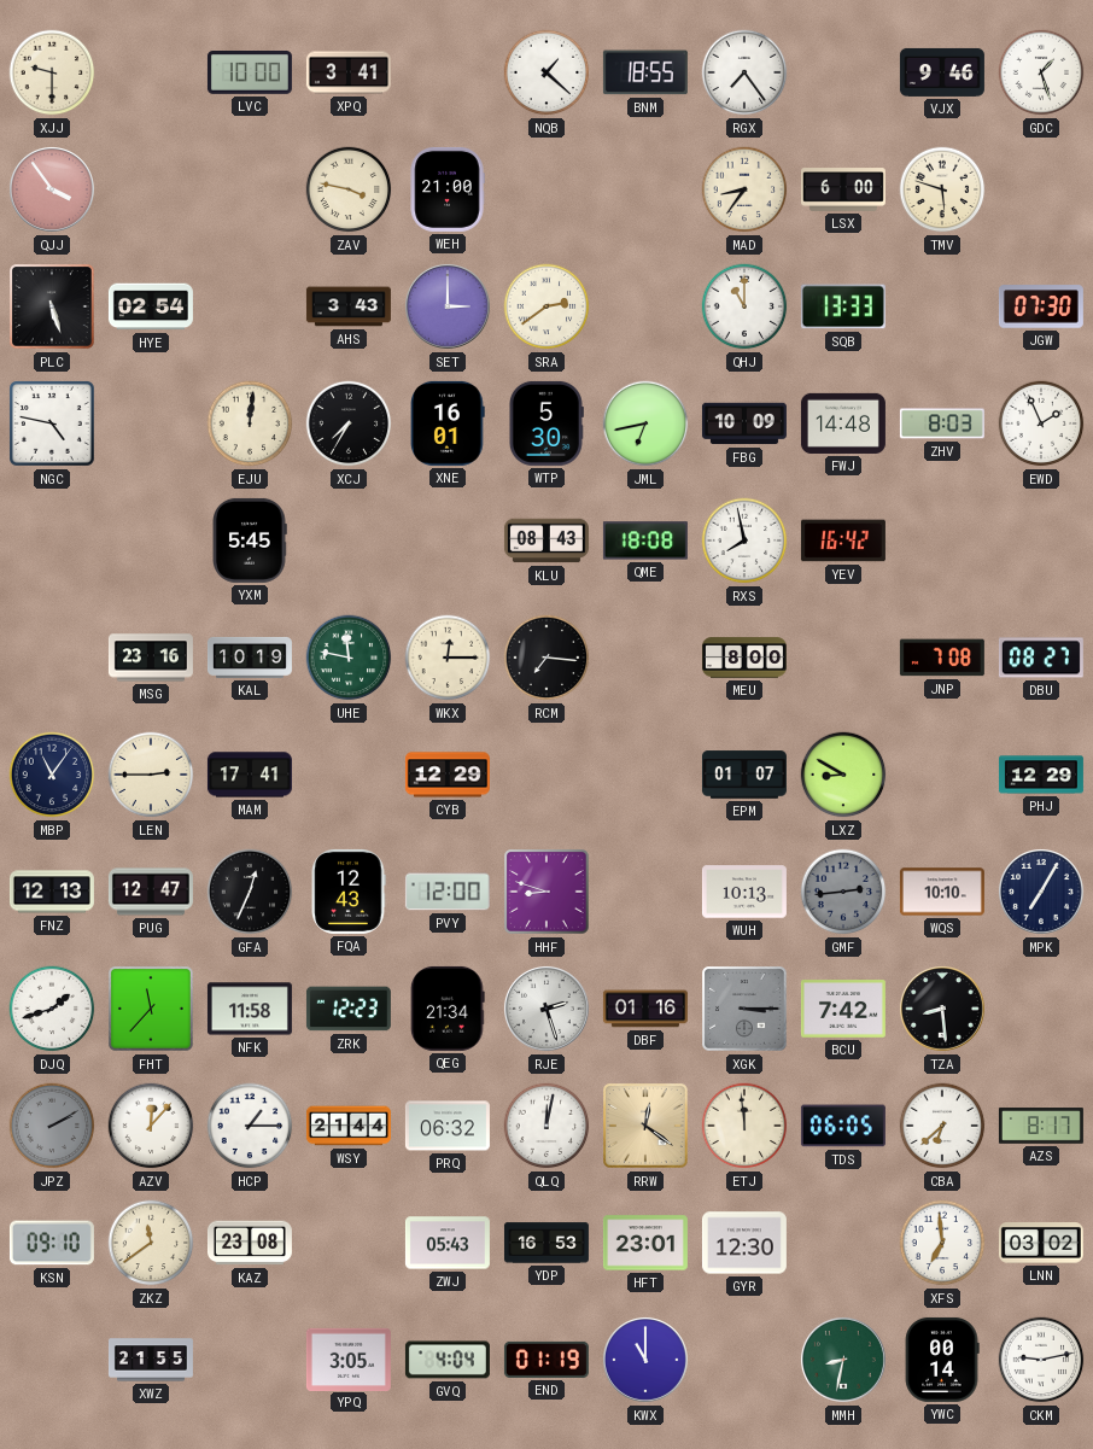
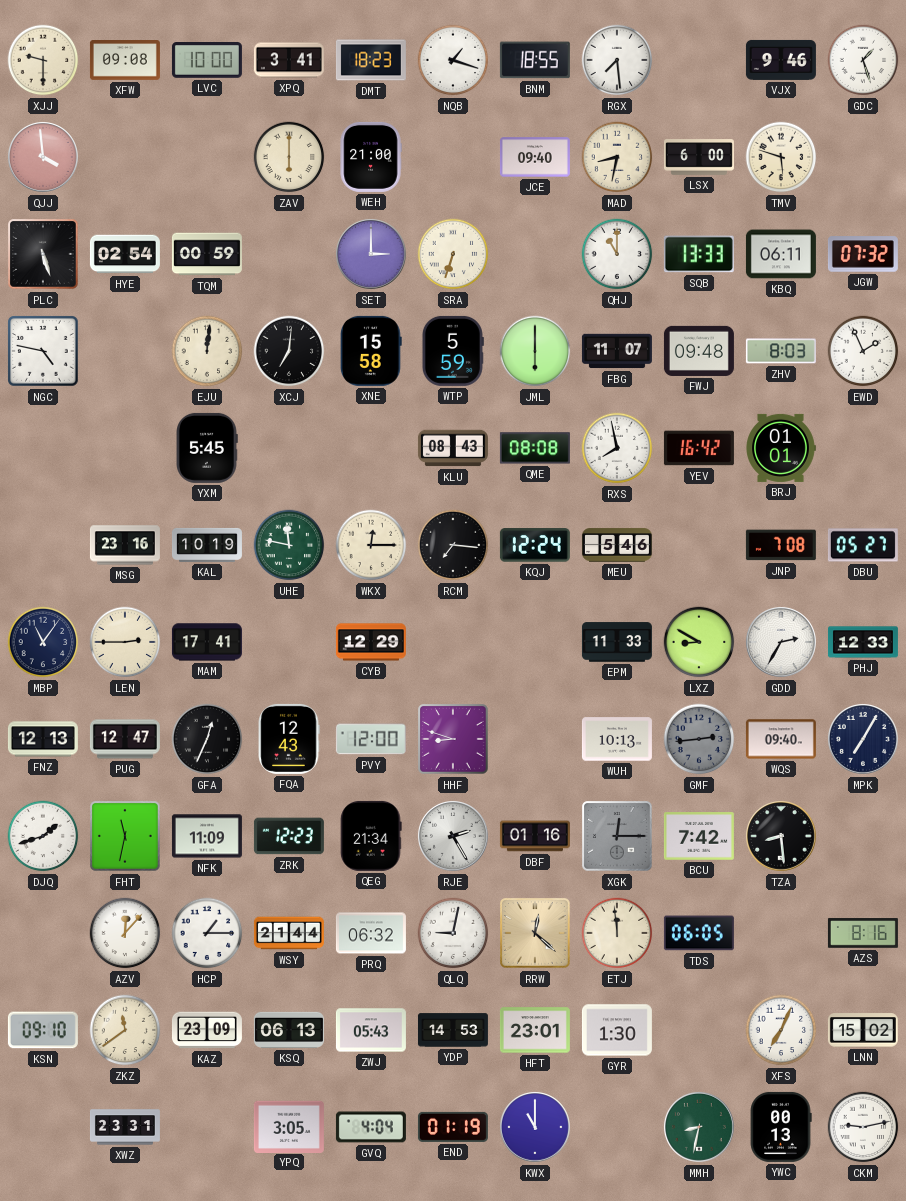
XFW: none -> 09:08 (125, 61)
DMT: none -> 18:23 (371, 60)
NQB: 1:22 -> 1:18 (453, 60)
RGX: 7:24 -> 7:29 (617, 60)
QJJ: 3:54 -> 3:59 (43, 157)
ZAV: 3:47 -> 6:00 (289, 157)
JCE: none -> 09:40 (535, 157)
MAD: 8:36 -> 8:32 (617, 157)
TQM: none -> 00:59 (207, 254)
AHS: 3:43 -> none (349, 306)
SRA: 2:39 -> 6:33 (453, 254)
KBQ: none -> 06:11 (781, 254)
JGW: 07:30 -> 07:32 (863, 254)
XCJ: 7:35 -> 7:01 (289, 351)
XNE: 16:01 -> 15:58 (372, 351)
WTP: 5:30 -> 5:59 (452, 351)
JML: 6:43 -> 6:00 (535, 351)
FBG: 10:09 -> 11:07 (617, 351)
FWJ: 14:48 -> 09:48 (699, 351)
QME: 18:08 -> 08:08 (535, 448)
BRJ: none -> 01:01 (781, 448)
KQJ: none -> 12:24 (535, 545)
MEU: 8:00 -> 5:46 (617, 545)
DBU: 08:27 -> 05:27 (863, 545)
EPM: 01:07 -> 11:33 (617, 642)
GDD: none -> 2:35 (781, 642)
PHJ: 12:29 -> 12:33 (863, 642)
WQS: 10:10 -> 09:40 (781, 739)
FHT: 11:37 -> 11:32 (126, 837)
NFK: 11:58 -> 11:09 (207, 836)
RJE: 2:27 -> 2:25 (453, 836)
XGK: 3:15 -> 12:15 (618, 837)
JPZ: 2:10 -> none (52, 1126)
QLQ: 12:02 -> 9:02 (453, 933)
RRW: 12:21 -> 12:22 (536, 934)
CBA: 6:38 -> none (942, 1126)
AZS: 8:17 -> 8:16 (863, 933)
KAZ: 23:08 -> 23:09 (207, 1030)
KSQ: none -> 06:13 (289, 1030)
YDP: 16:53 -> 14:53 (453, 1030)
GYR: 12:30 -> 1:30 (617, 1030)
XFS: 6:59 -> 7:04 (781, 1030)
LNN: 03:02 -> 15:02 (863, 1030)
XWZ: 21:55 -> 23:31 (125, 1127)
YWC: 00:14 -> 00:13 (781, 1127)
